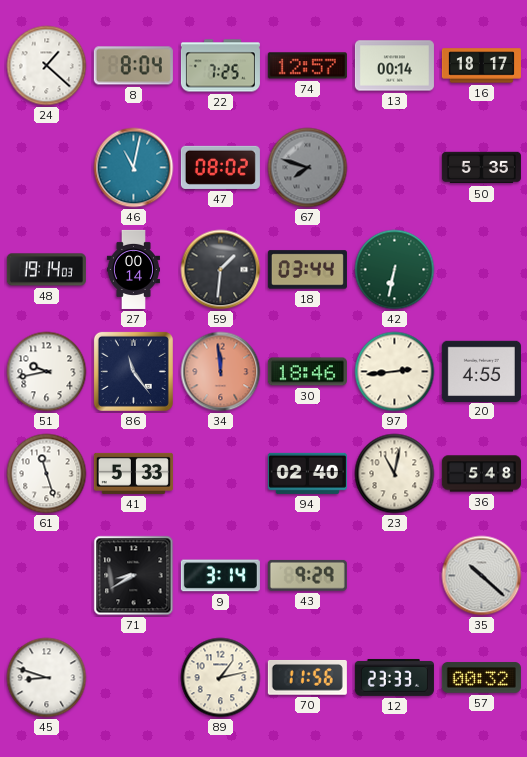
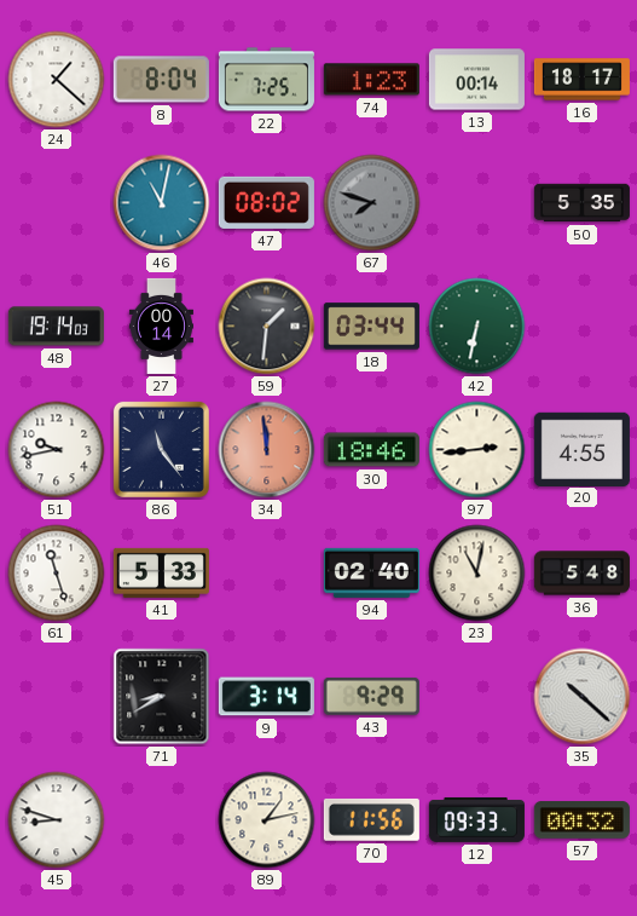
74: 12:57 -> 1:23 (371, 80)
12: 23:33 -> 09:33 (476, 819)
